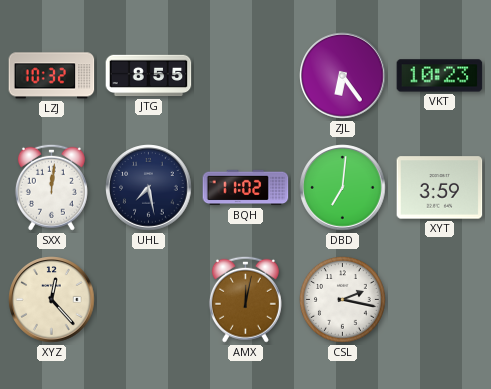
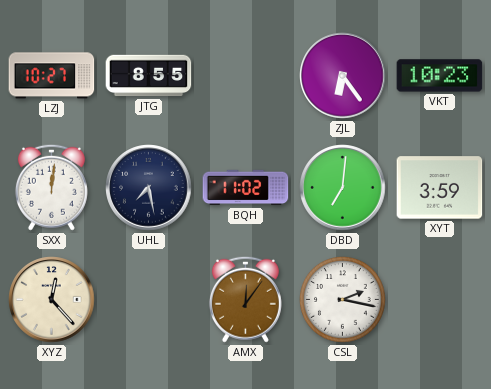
LZJ: 10:32 -> 10:27 (52, 76)
AMX: 12:02 -> 12:06 (245, 299)
